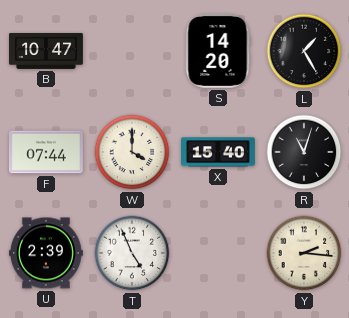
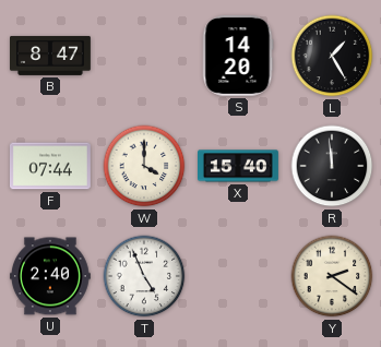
B: 10:47 -> 8:47 (51, 56)
R: 11:03 -> 11:59 (332, 166)
U: 2:39 -> 2:40 (50, 276)
Y: 2:16 -> 2:21 (332, 276)
